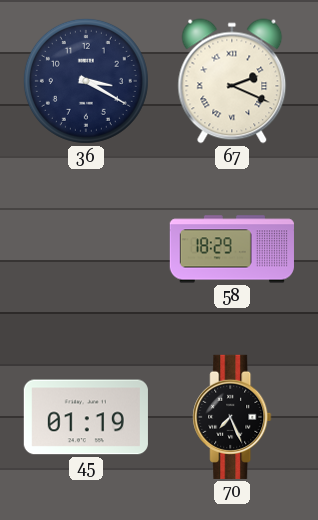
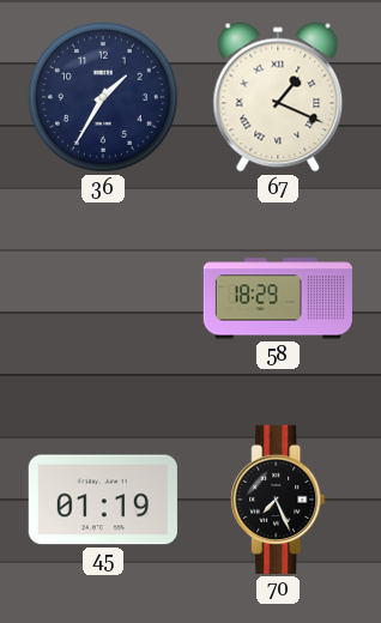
36: 3:20 -> 1:35 (103, 97)
67: 2:19 -> 1:19 (278, 97)
